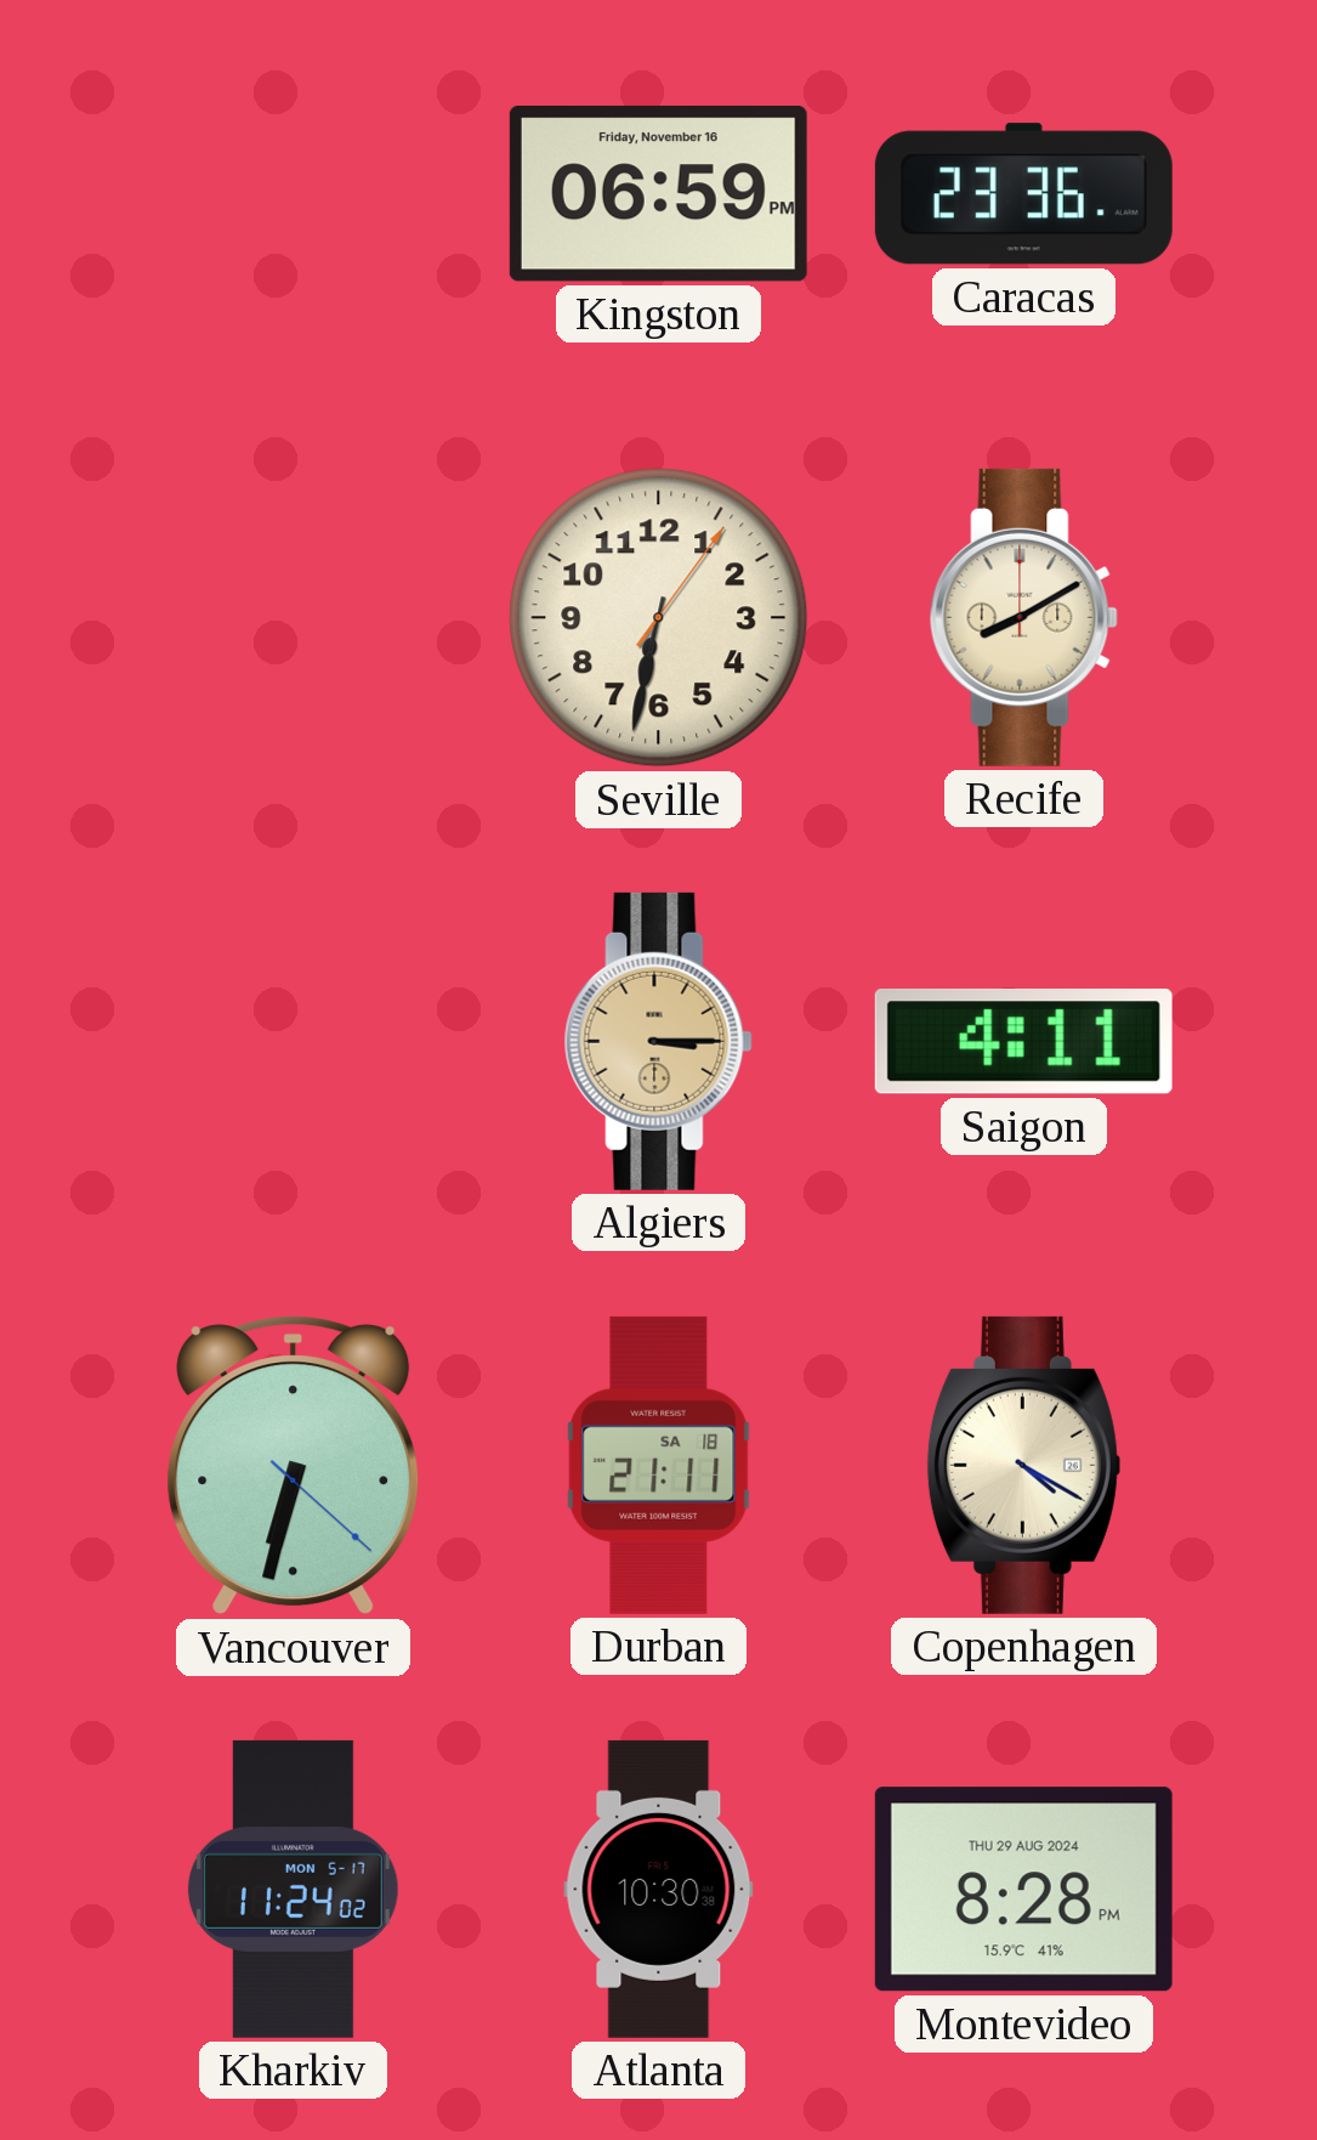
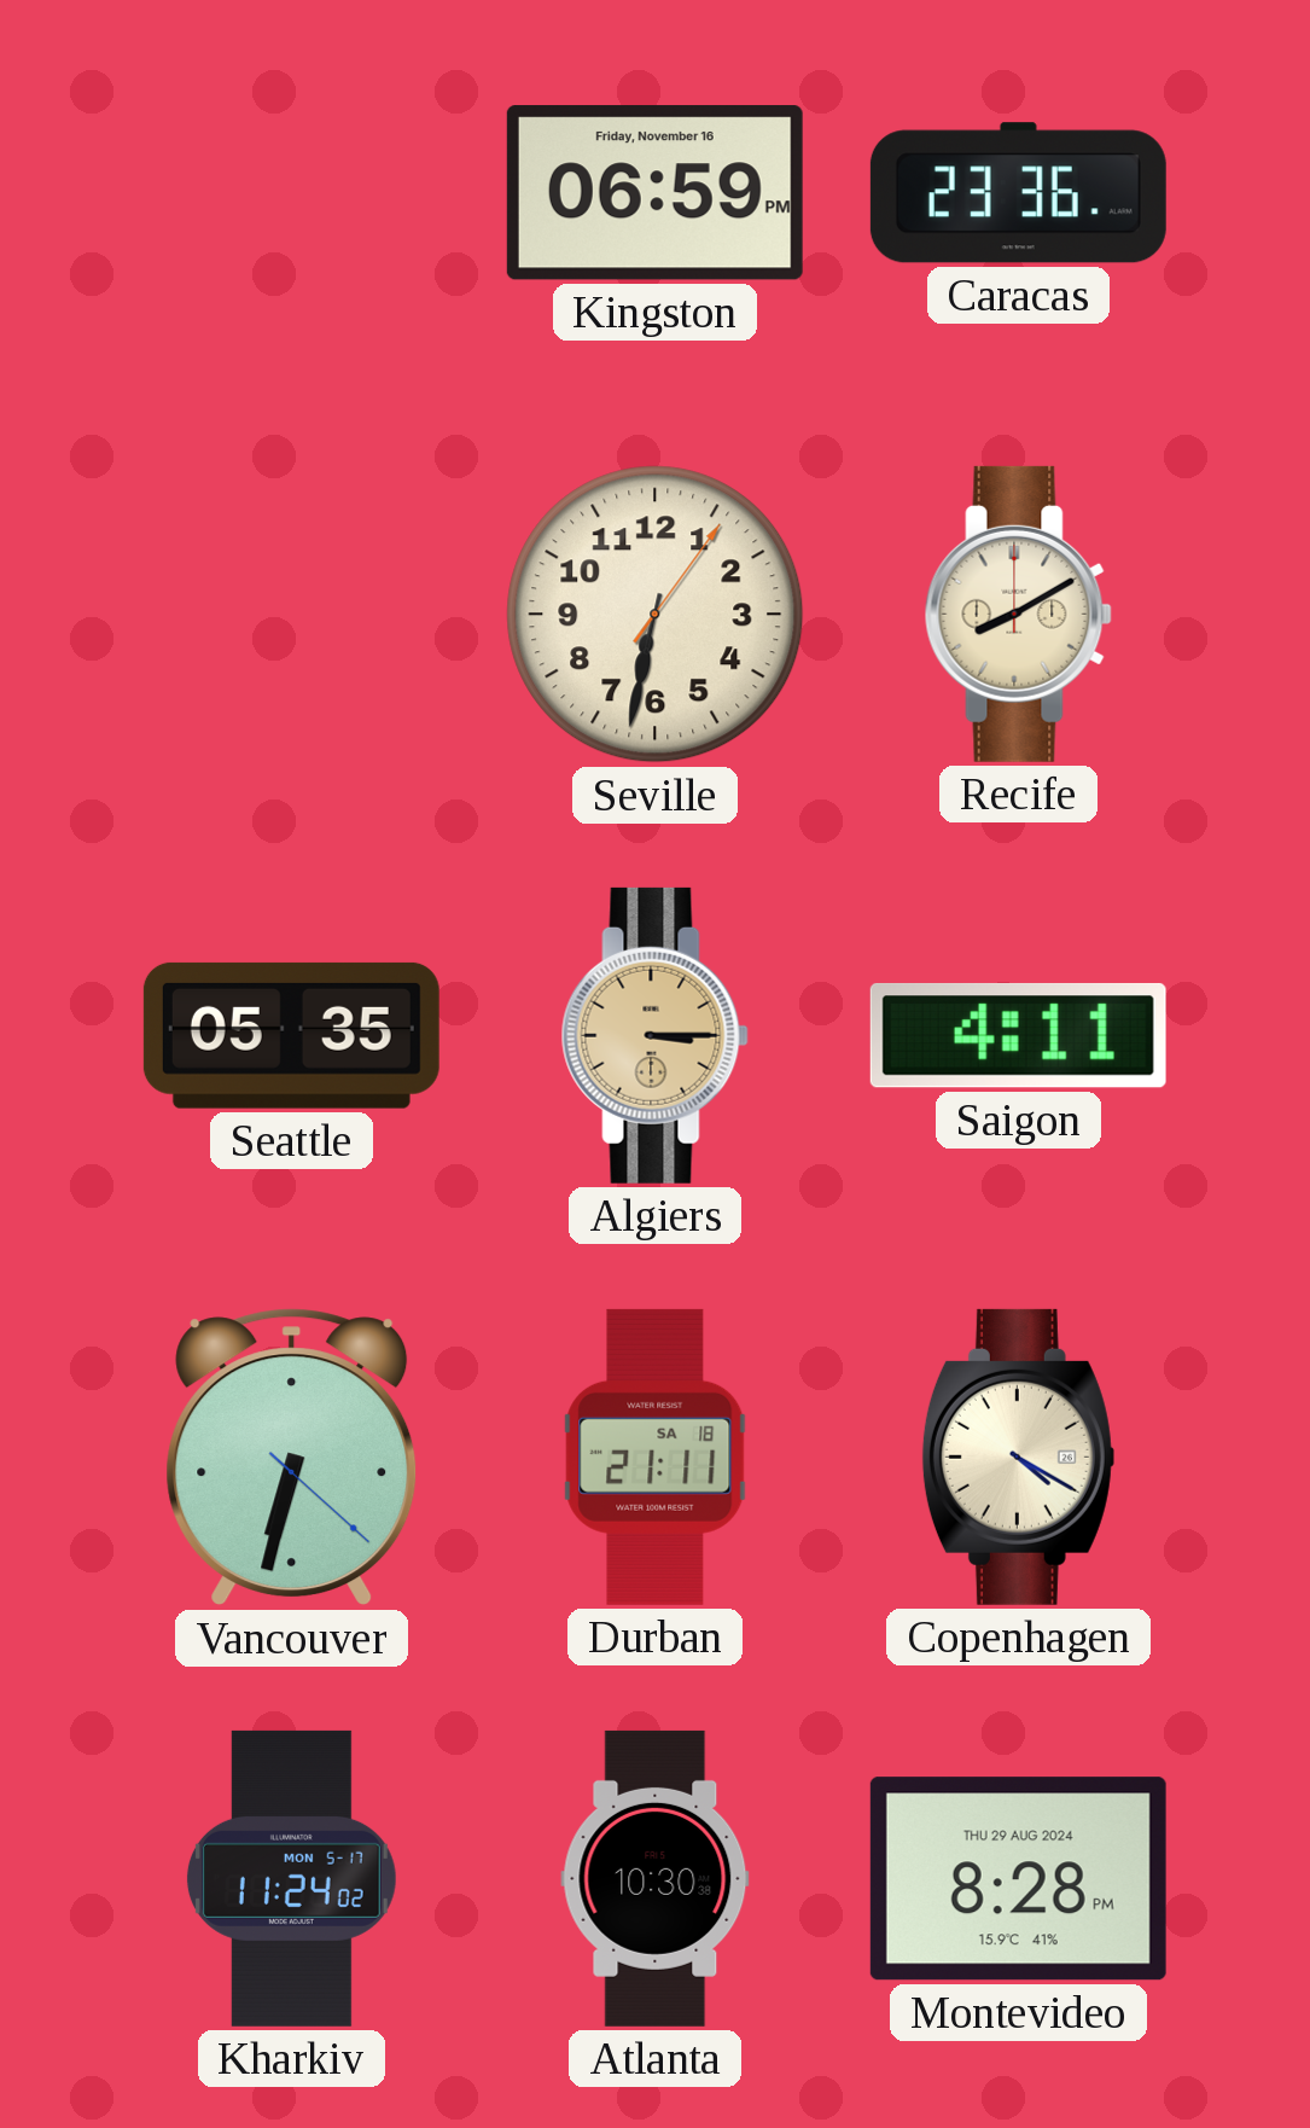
Seattle: none -> 05:35 (291, 1035)
